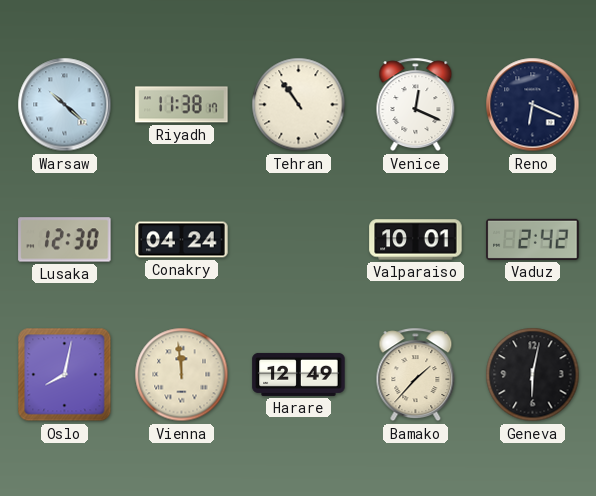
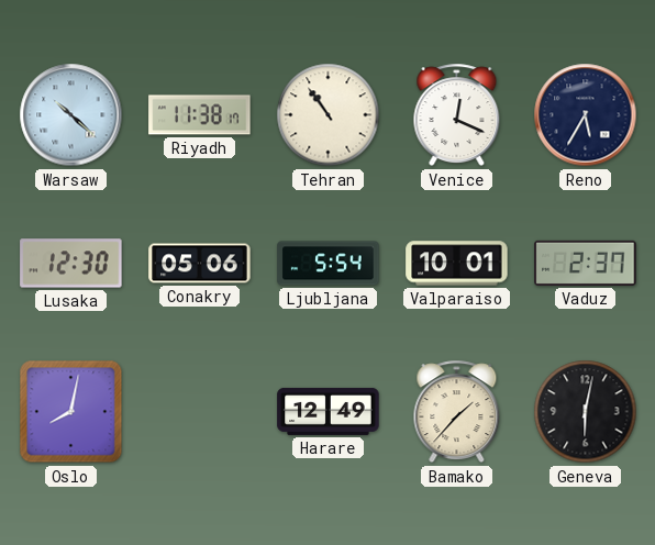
Reno: 6:19 -> 5:35 (586, 115)
Conakry: 04:24 -> 05:06 (200, 264)
Ljubljana: none -> 5:54 (329, 264)
Vaduz: 2:42 -> 2:37 (586, 263)
Vienna: 11:59 -> none (182, 375)
